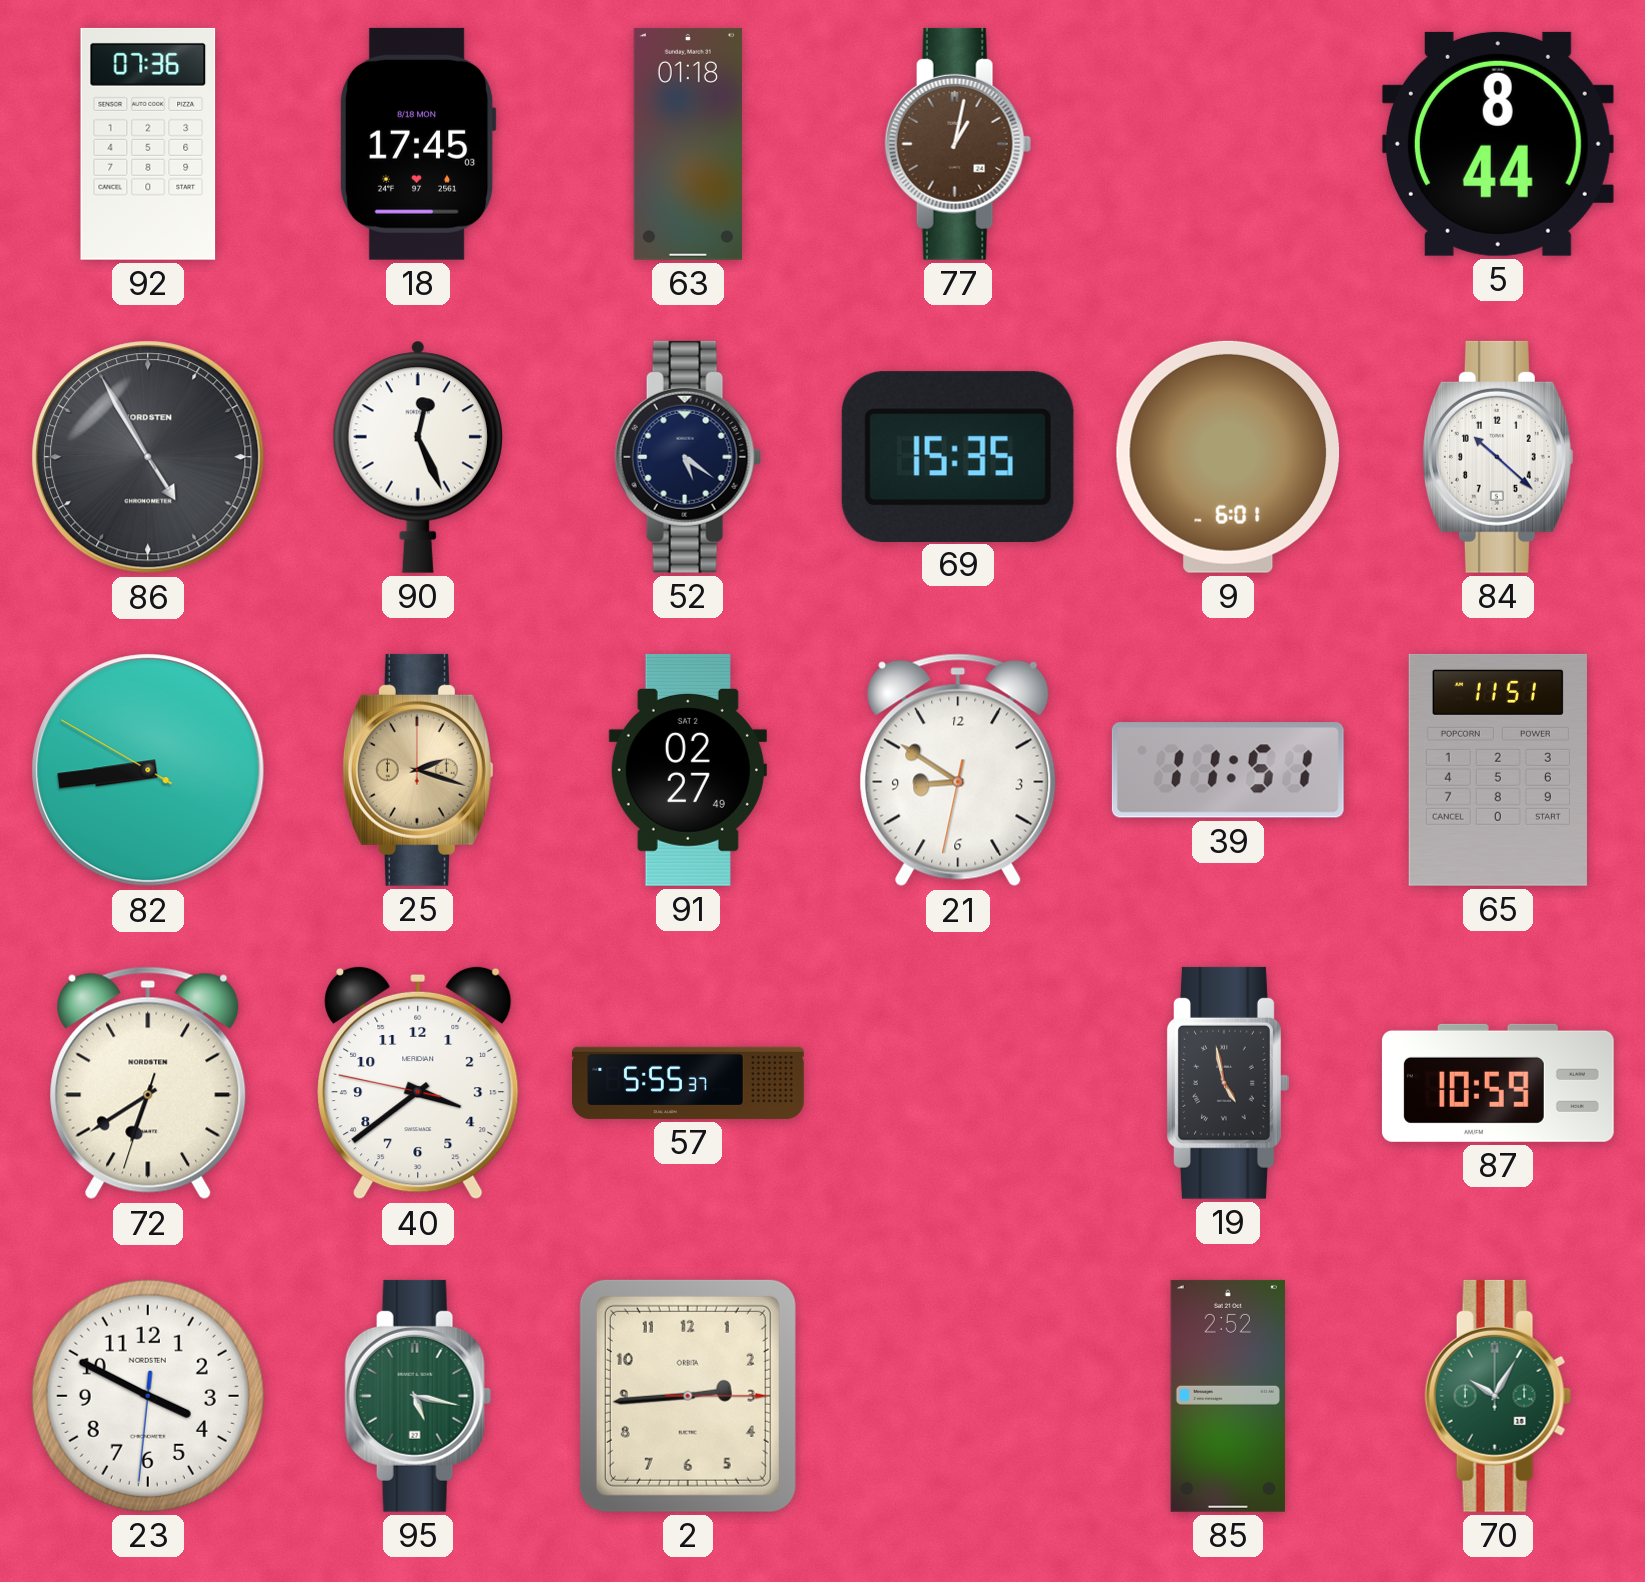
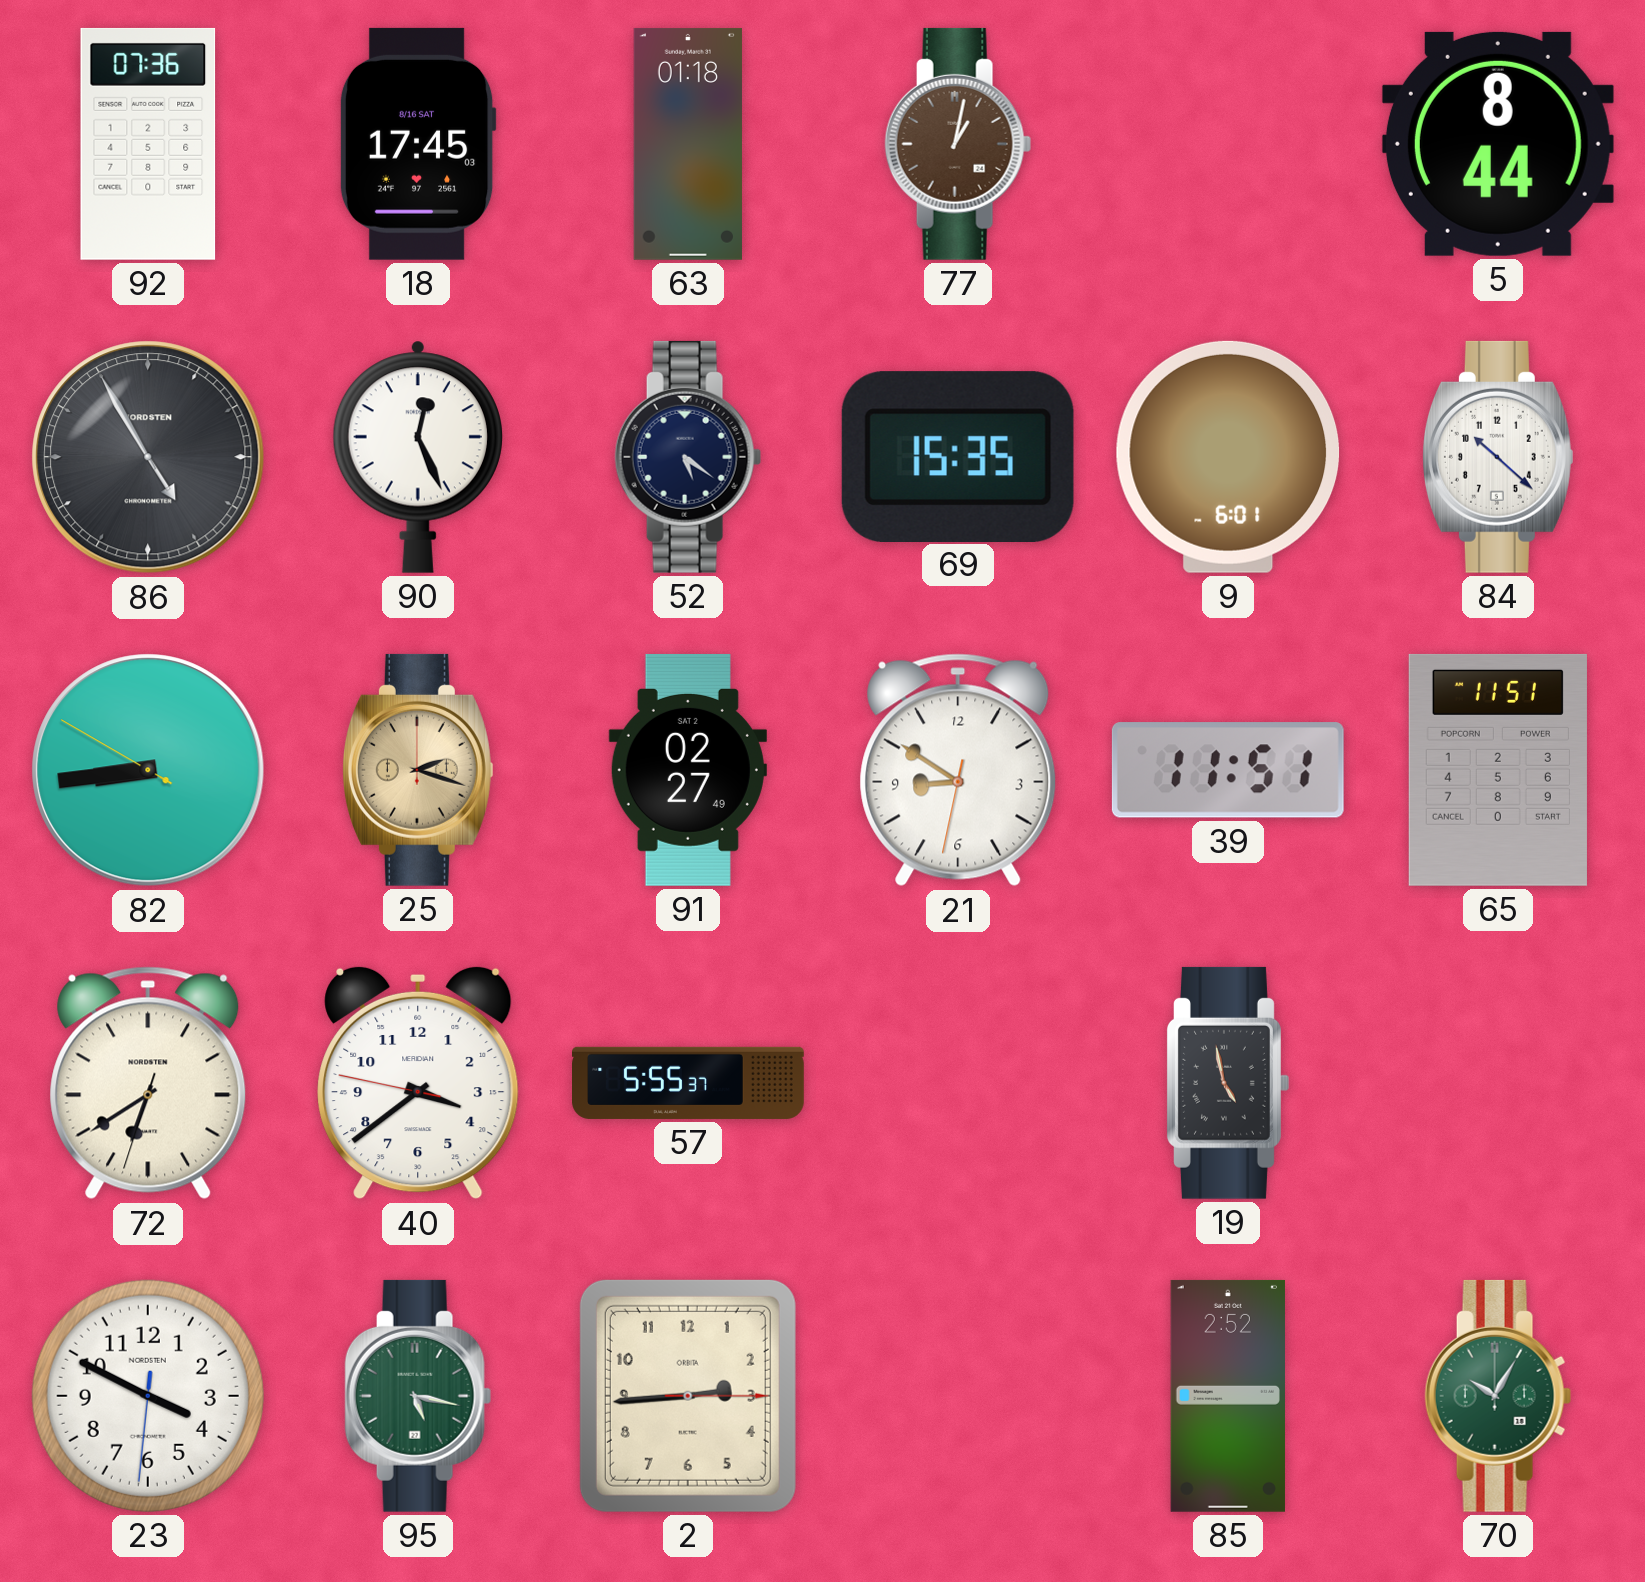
18 date: 8/18 MON -> 8/16 SAT (418, 144)
87: 10:59 -> none (1498, 1083)
